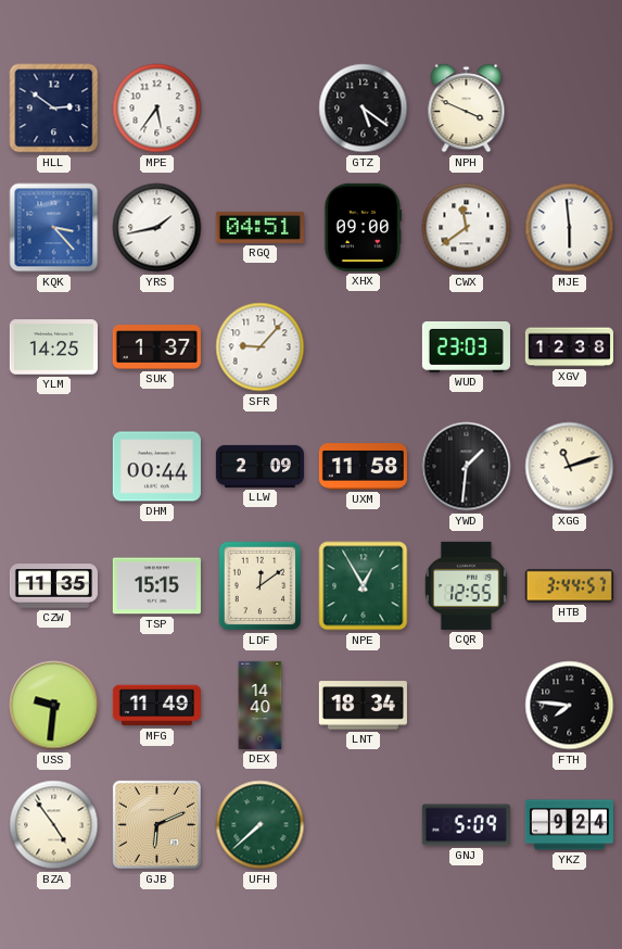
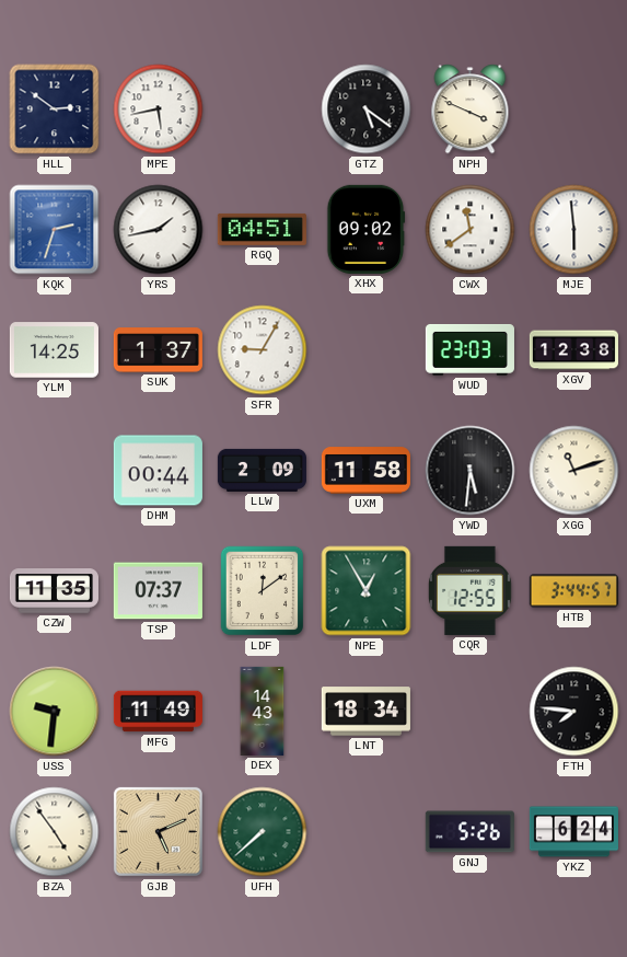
MPE: 5:36 -> 5:43 (159, 109)
KQK: 3:23 -> 2:33 (55, 230)
XHX: 09:00 -> 09:02 (365, 229)
SFR: 9:07 -> 9:05 (263, 350)
YWD: 1:31 -> 5:31 (471, 471)
TSP: 15:15 -> 07:37 (158, 591)
DEX: 14:40 -> 14:43 (263, 711)
GJB: 6:11 -> 5:11 (158, 831)
GNJ: 5:09 -> 5:26 (469, 832)
YKZ: 9:24 -> 6:24 (573, 832)
